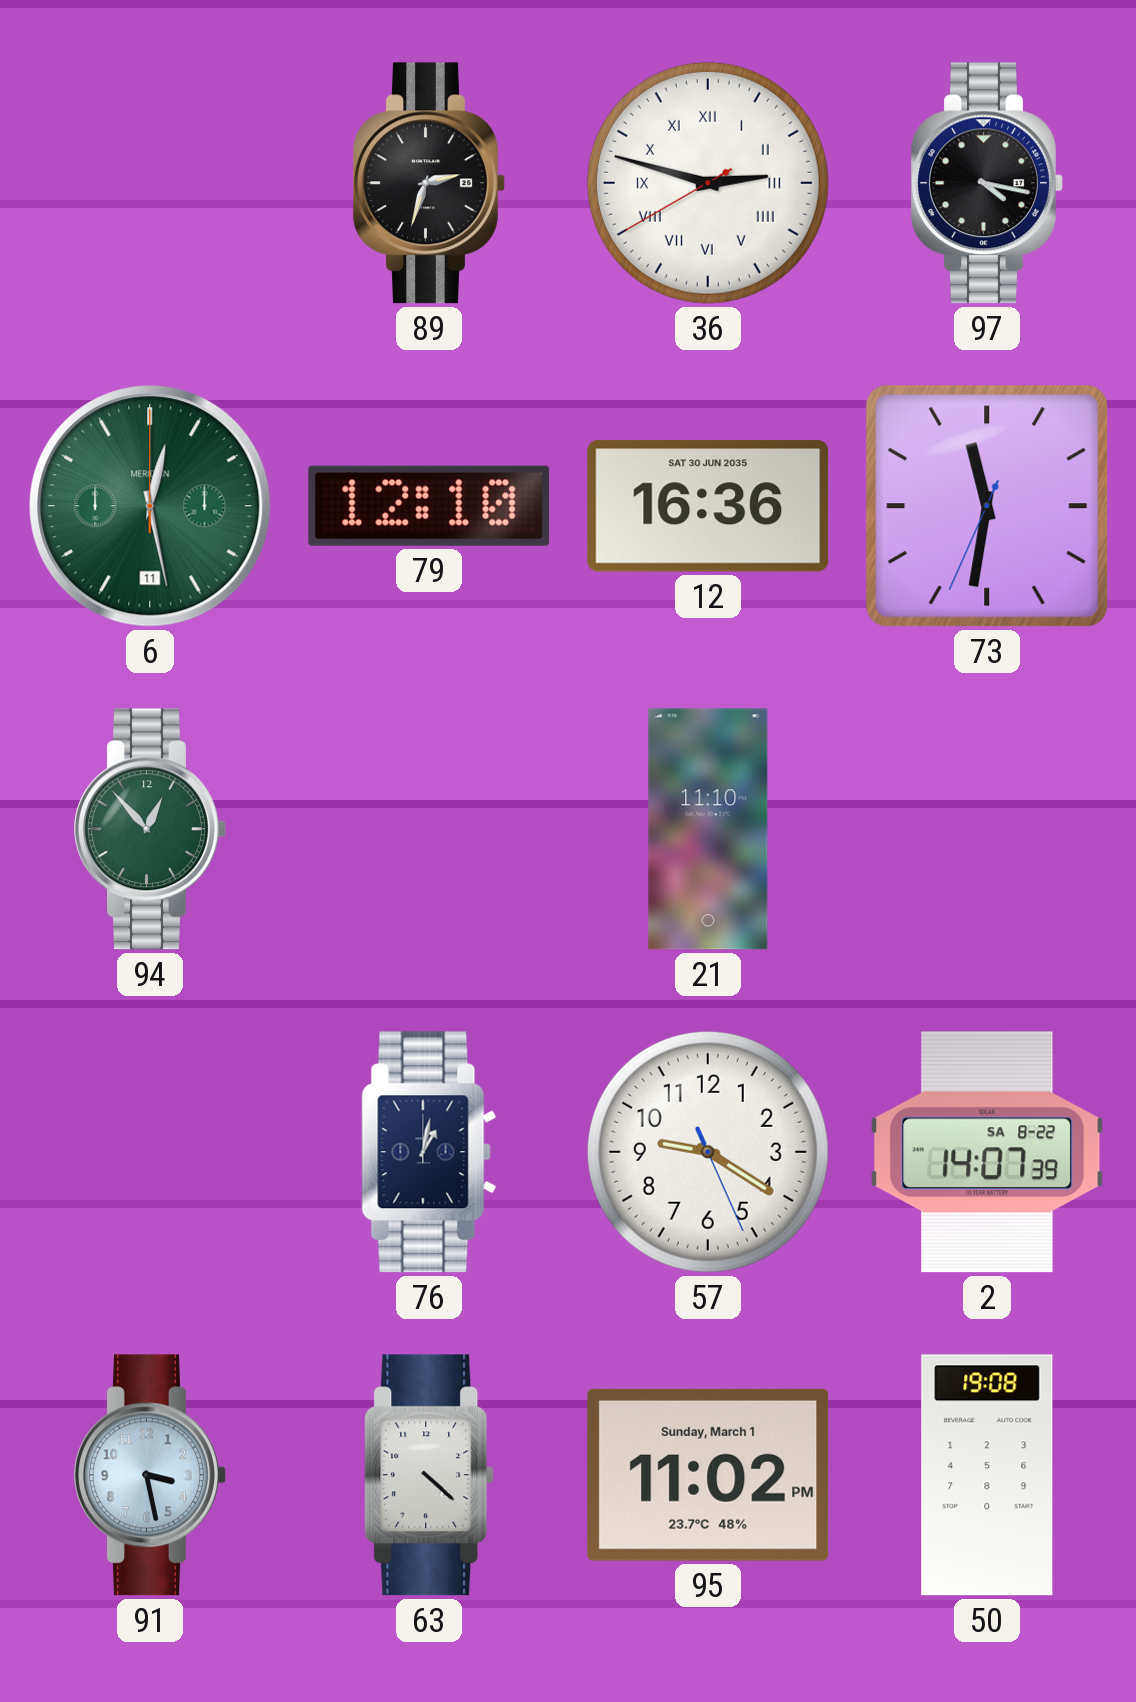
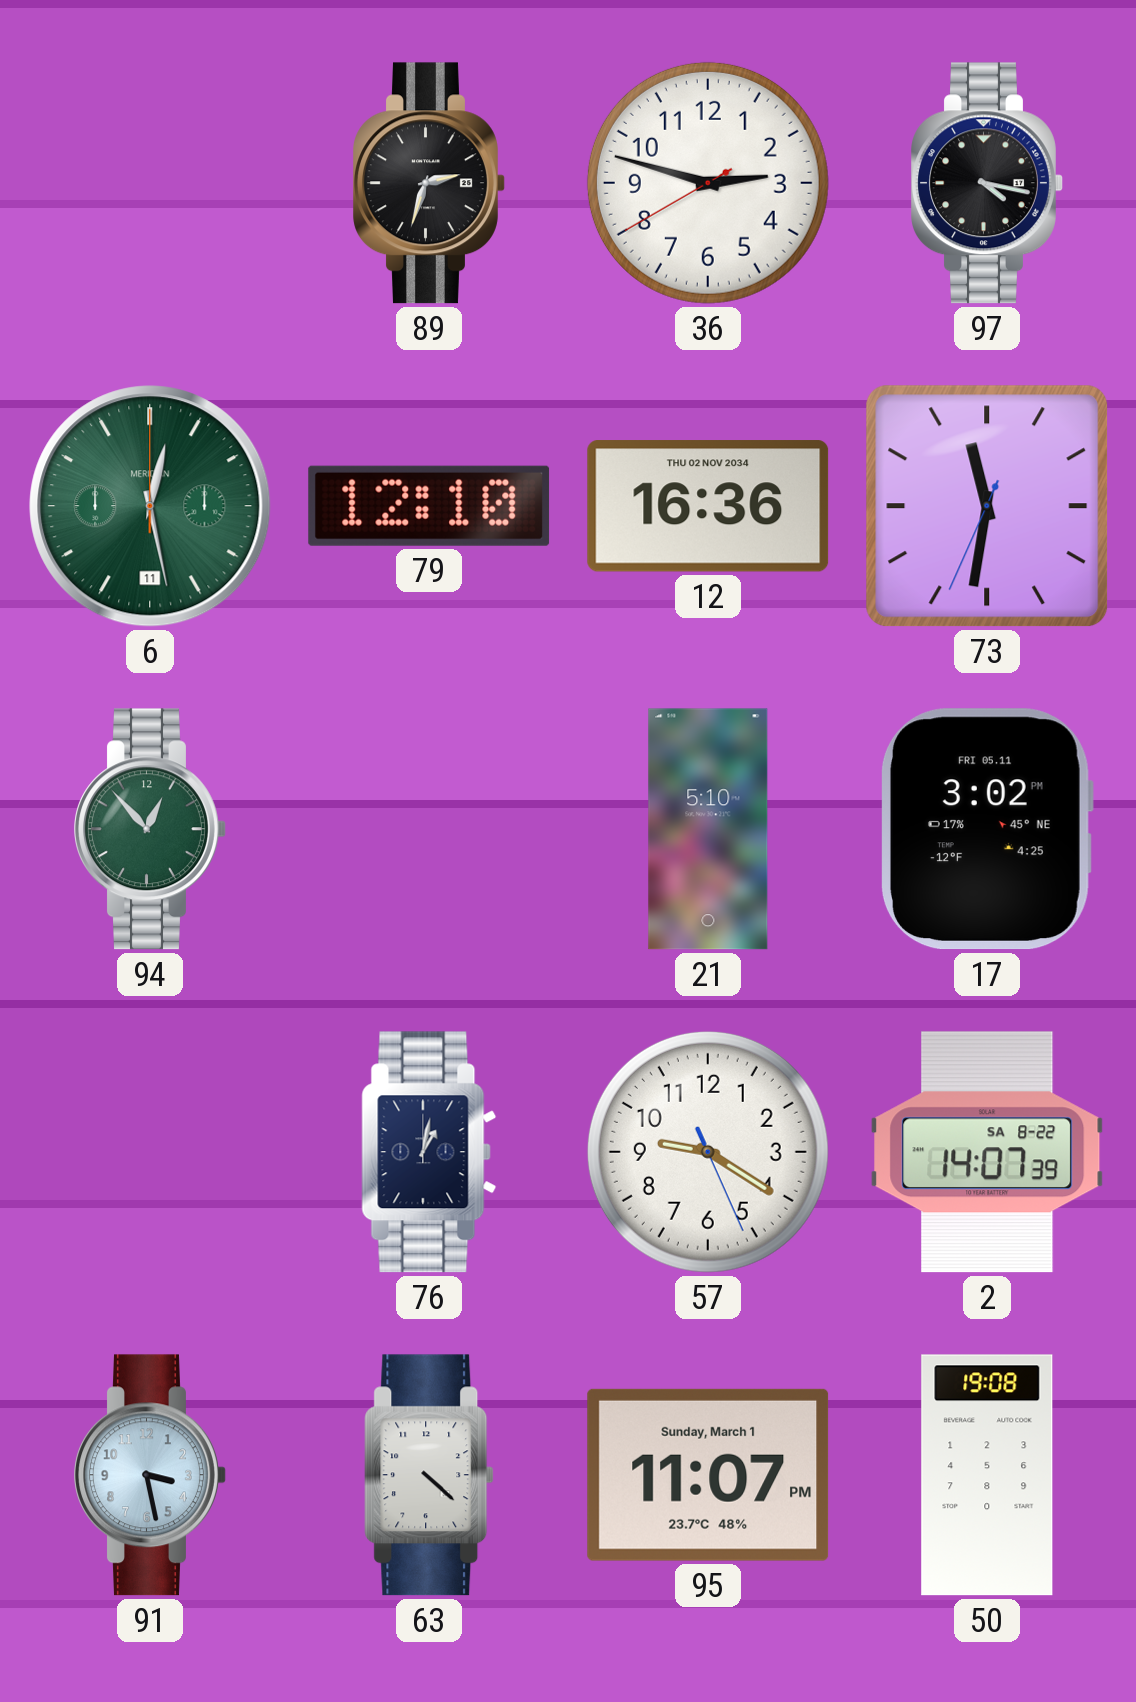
36 numerals: Roman -> Arabic (708, 183)
12 date: SAT 30 JUN 2035 -> THU 02 NOV 2034 (708, 506)
21: 11:10 -> 5:10 (708, 829)
17: none -> 3:02 (987, 829)
95: 11:02 -> 11:07 (708, 1475)
